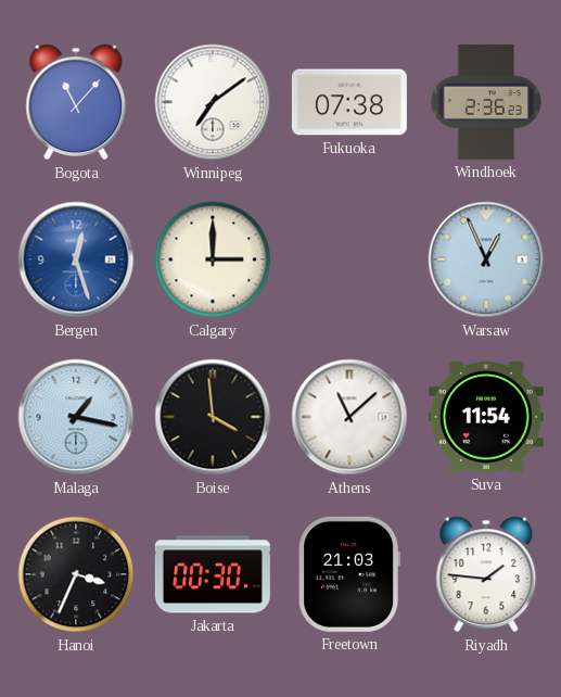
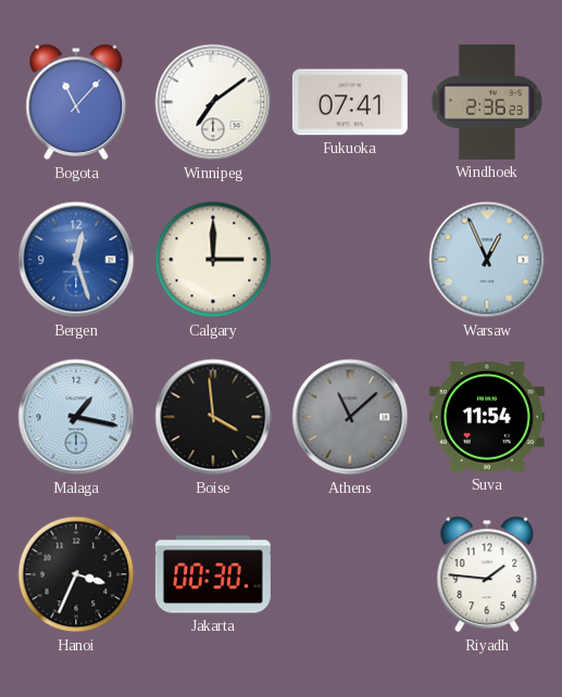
Fukuoka: 07:38 -> 07:41 (350, 102)
Athens dial: white -> grey (350, 417)
Freetown: 21:03 -> none (349, 574)
